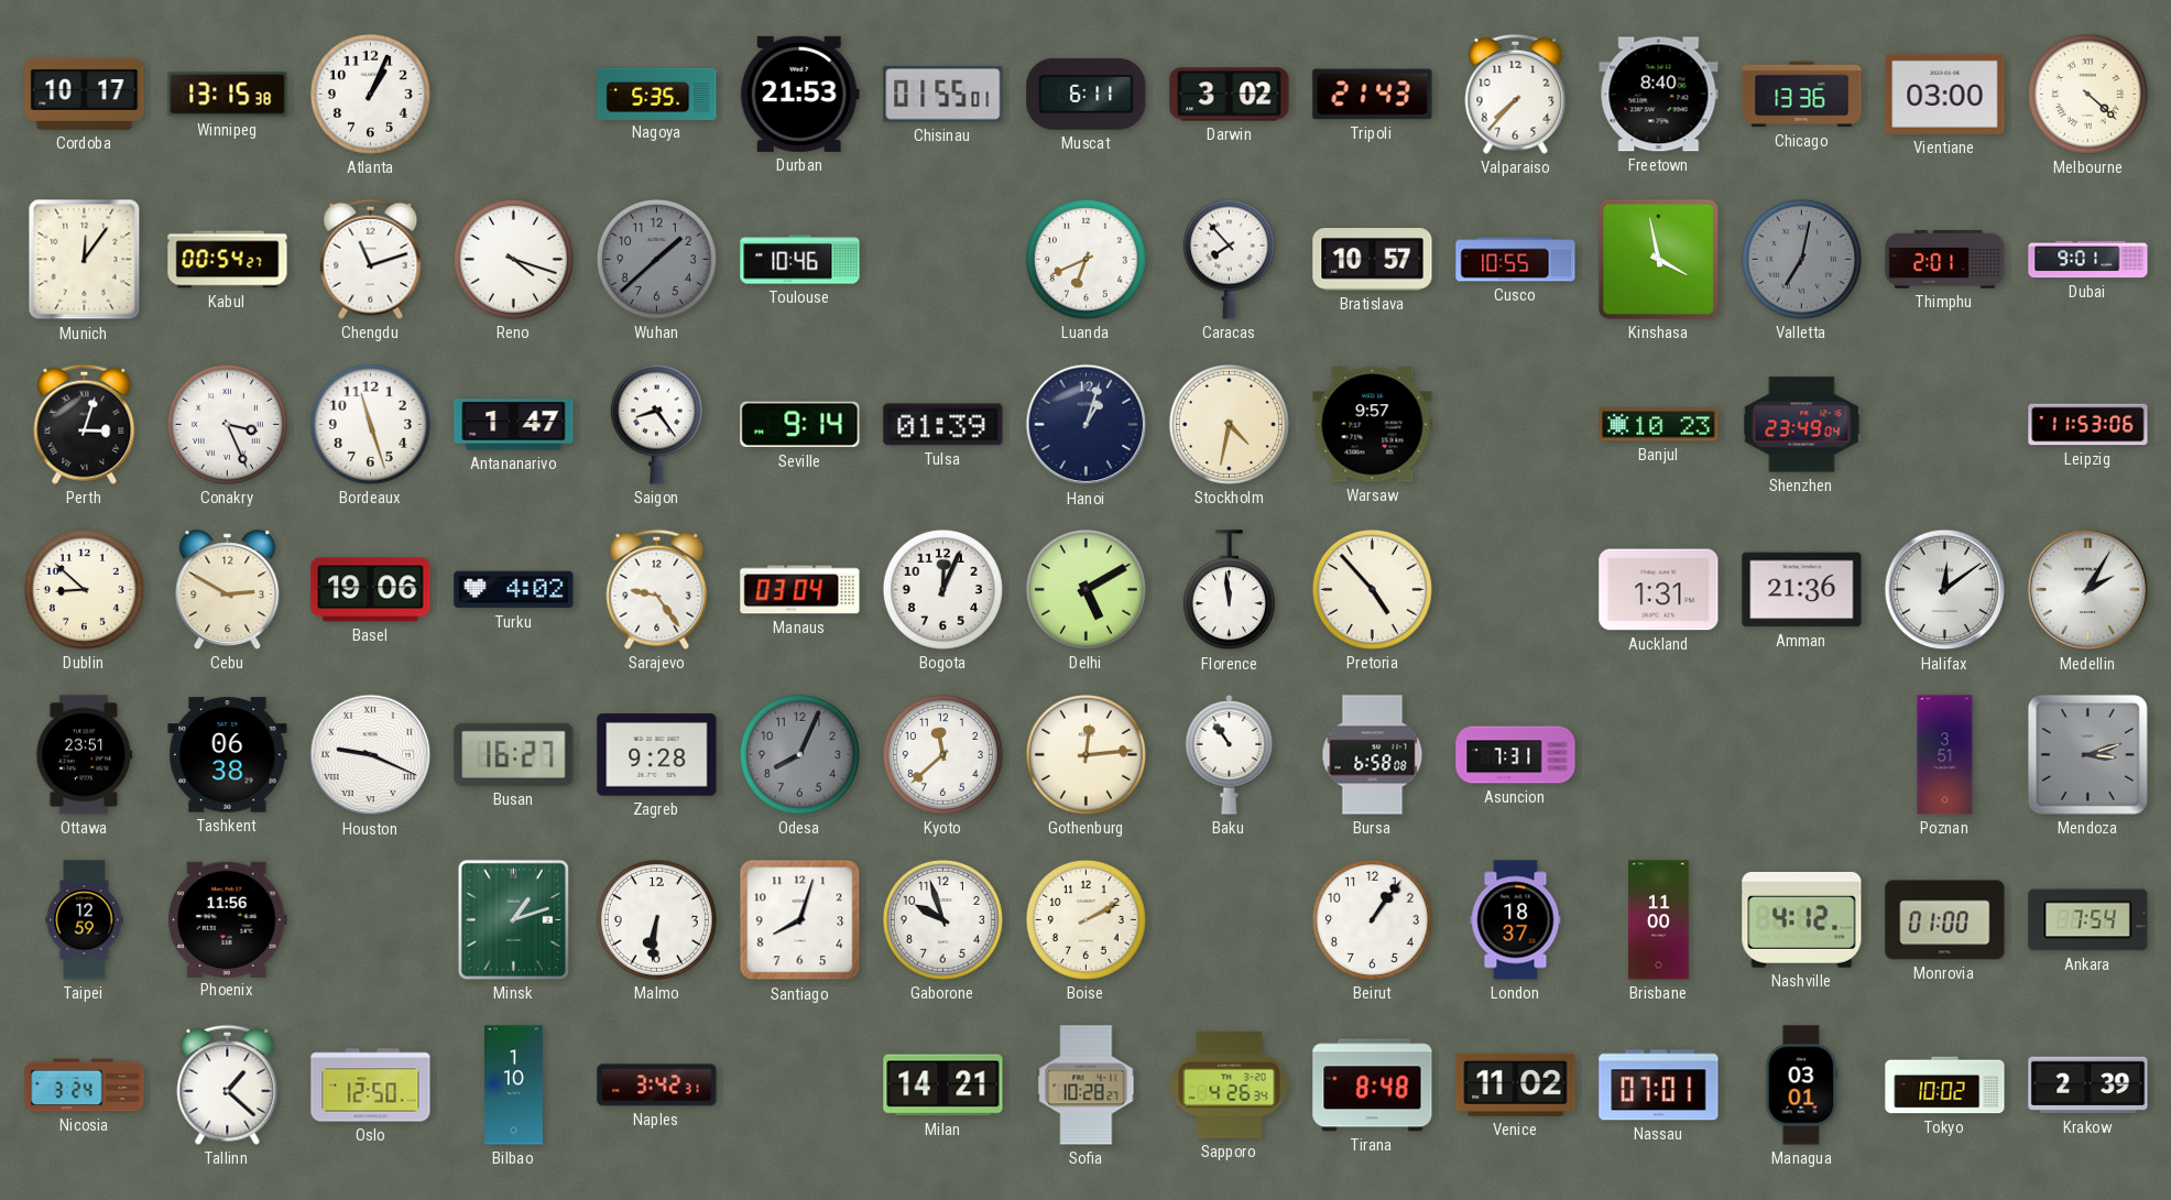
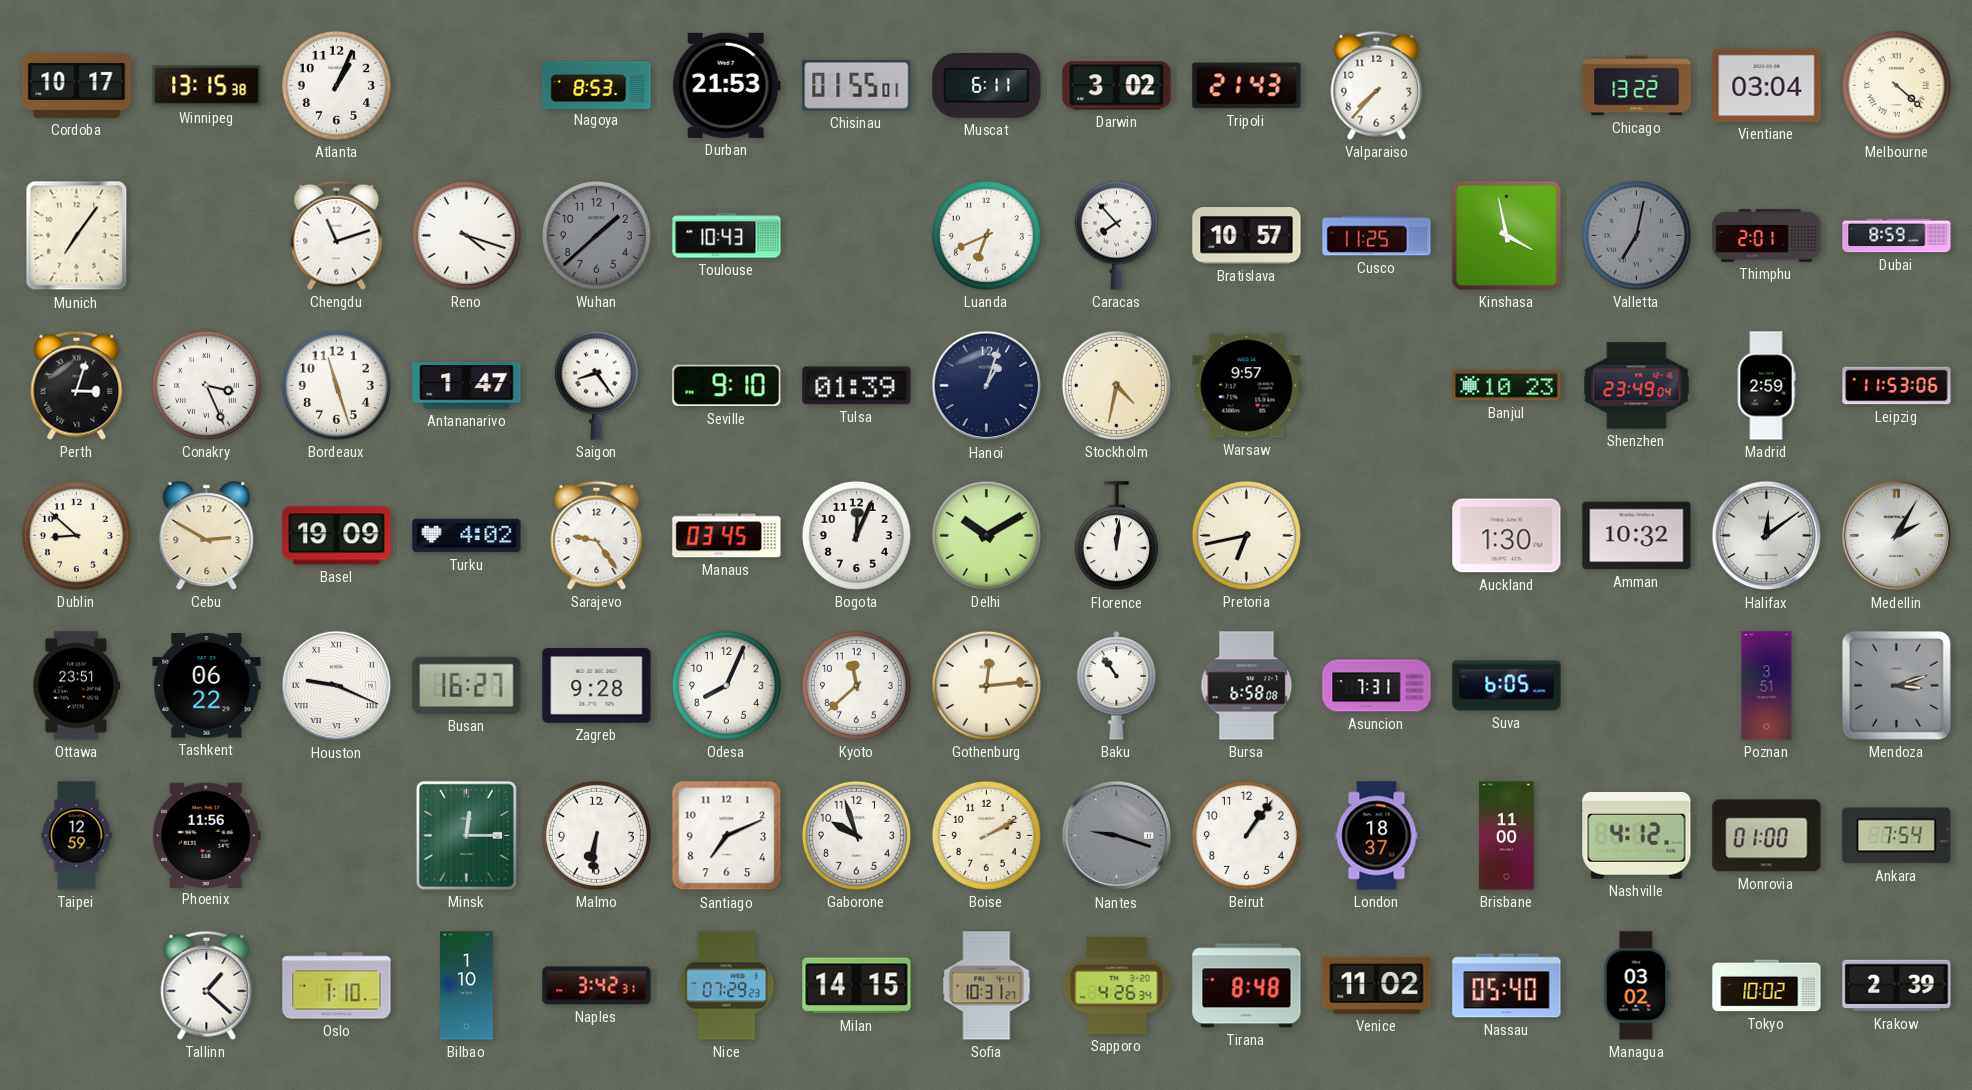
Nagoya: 5:35 -> 8:53 (597, 85)
Freetown: 8:40 -> none (1659, 95)
Chicago: 13:36 -> 13:22 (1637, 86)
Vientiane: 03:00 -> 03:04 (1767, 85)
Munich: 12:06 -> 7:06 (77, 236)
Kabul: 00:54 -> none (228, 260)
Toulouse: 10:46 -> 10:43 (727, 236)
Cusco: 10:55 -> 11:25 (1377, 236)
Dubai: 9:01 -> 8:59 (1897, 236)
Seville: 9:14 -> 9:10 (727, 386)
Madrid: none -> 2:59 (1766, 386)
Basel: 19:06 -> 19:09 (337, 536)
Manaus: 03:04 -> 03:45 (727, 536)
Delhi: 5:10 -> 10:10 (986, 535)
Florence: 11:59 -> 12:01 (1116, 536)
Pretoria: 4:53 -> 6:43 (1246, 535)
Auckland: 1:31 -> 1:30 (1507, 536)
Amman: 21:36 -> 10:32 (1637, 536)
Tashkent: 06:38 -> 06:22 (207, 686)
Odesa dial: grey -> white (726, 685)
Suva: none -> 6:05 (1507, 686)
Minsk: 1:12 -> 12:15 (466, 835)
Santiago: 8:03 -> 7:11 (727, 836)
Nantes: none -> 9:18 (1117, 836)
Nicosia: 3:24 -> none (85, 1086)
Oslo: 12:50 -> 1:10 (337, 986)
Nice: none -> 07:29 (727, 986)
Milan: 14:21 -> 14:15 (857, 986)
Sofia: 10:28 -> 10:31 (987, 986)
Nassau: 07:01 -> 05:40 (1507, 986)
Managua: 03:01 -> 03:02 (1636, 986)
